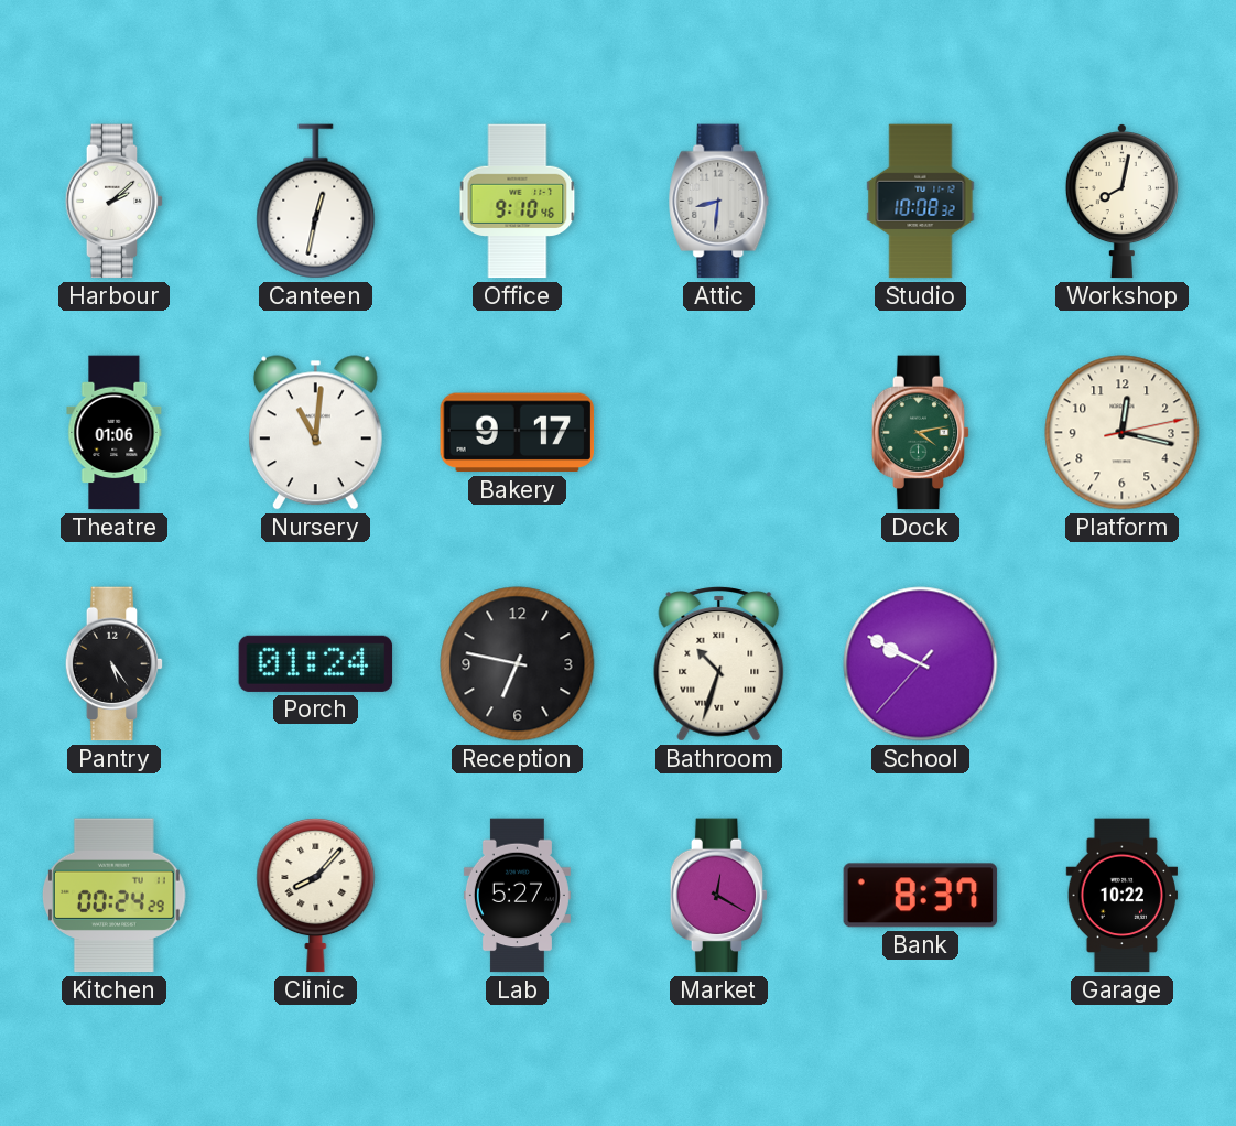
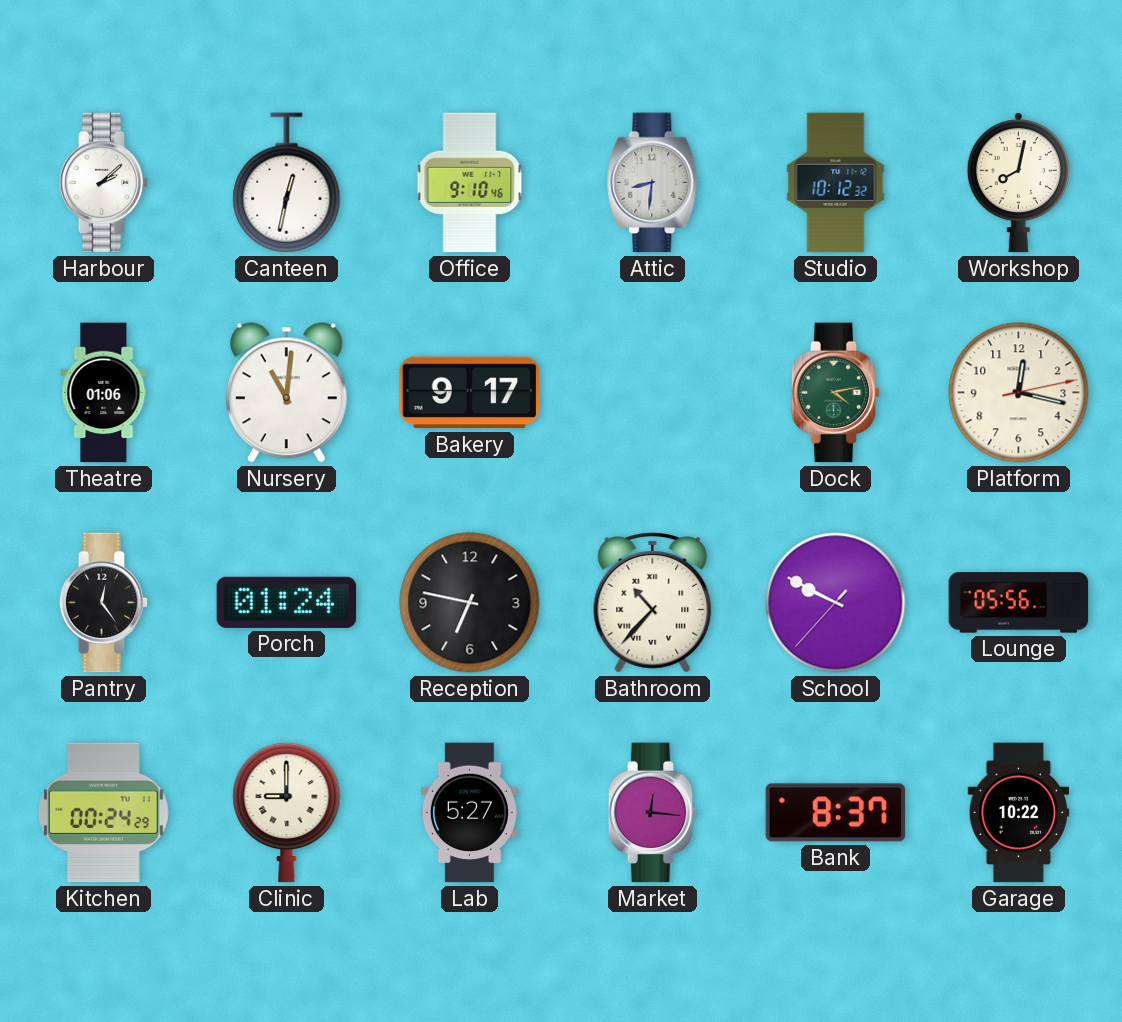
Studio: 10:08 -> 10:12 (836, 183)
Pantry: 5:24 -> 12:24 (104, 603)
Bathroom: 10:33 -> 10:37 (653, 603)
Lounge: none -> 05:56 (1019, 603)
Clinic: 8:07 -> 9:00 (287, 812)
Market: 12:20 -> 12:16 (653, 813)
